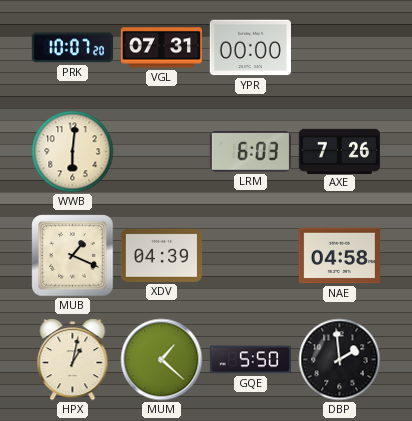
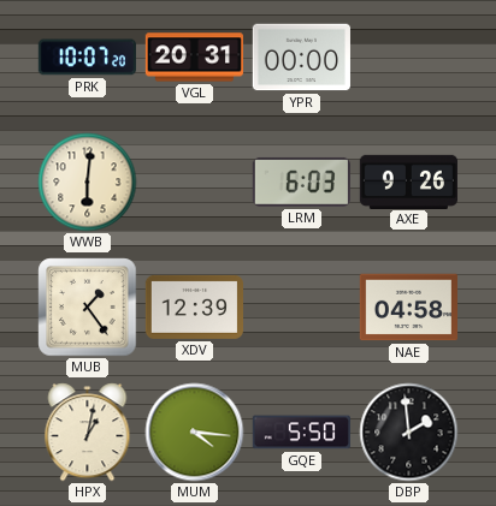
VGL: 07:31 -> 20:31 (194, 58)
AXE: 7:26 -> 9:26 (408, 181)
MUB: 1:19 -> 1:24 (88, 308)
XDV: 04:39 -> 12:39 (194, 306)
MUM: 1:22 -> 4:16 (195, 433)
